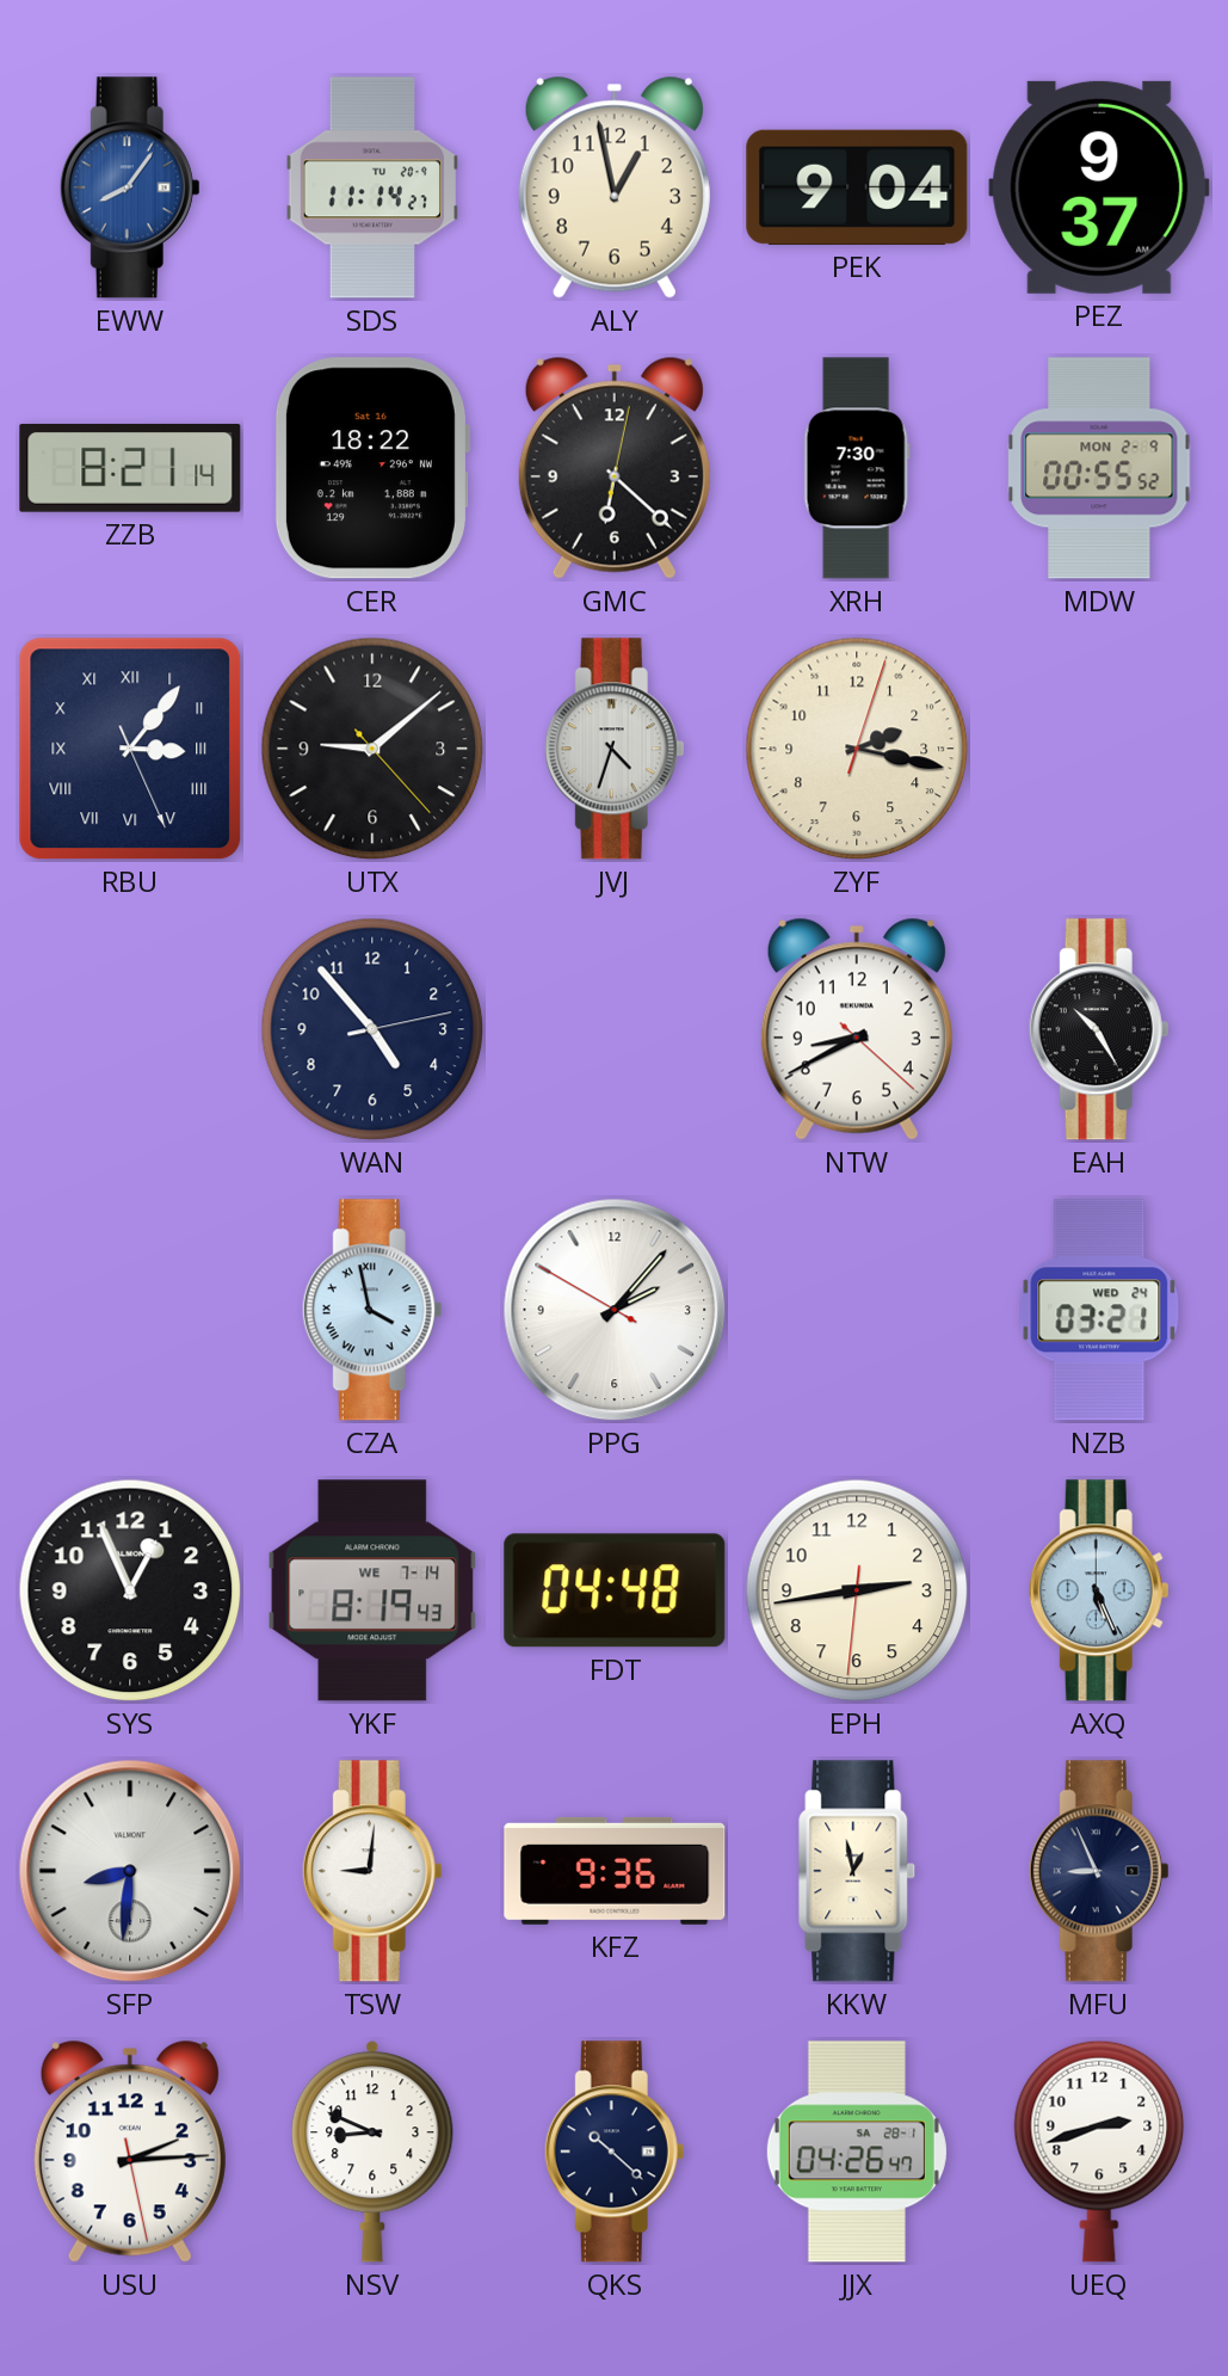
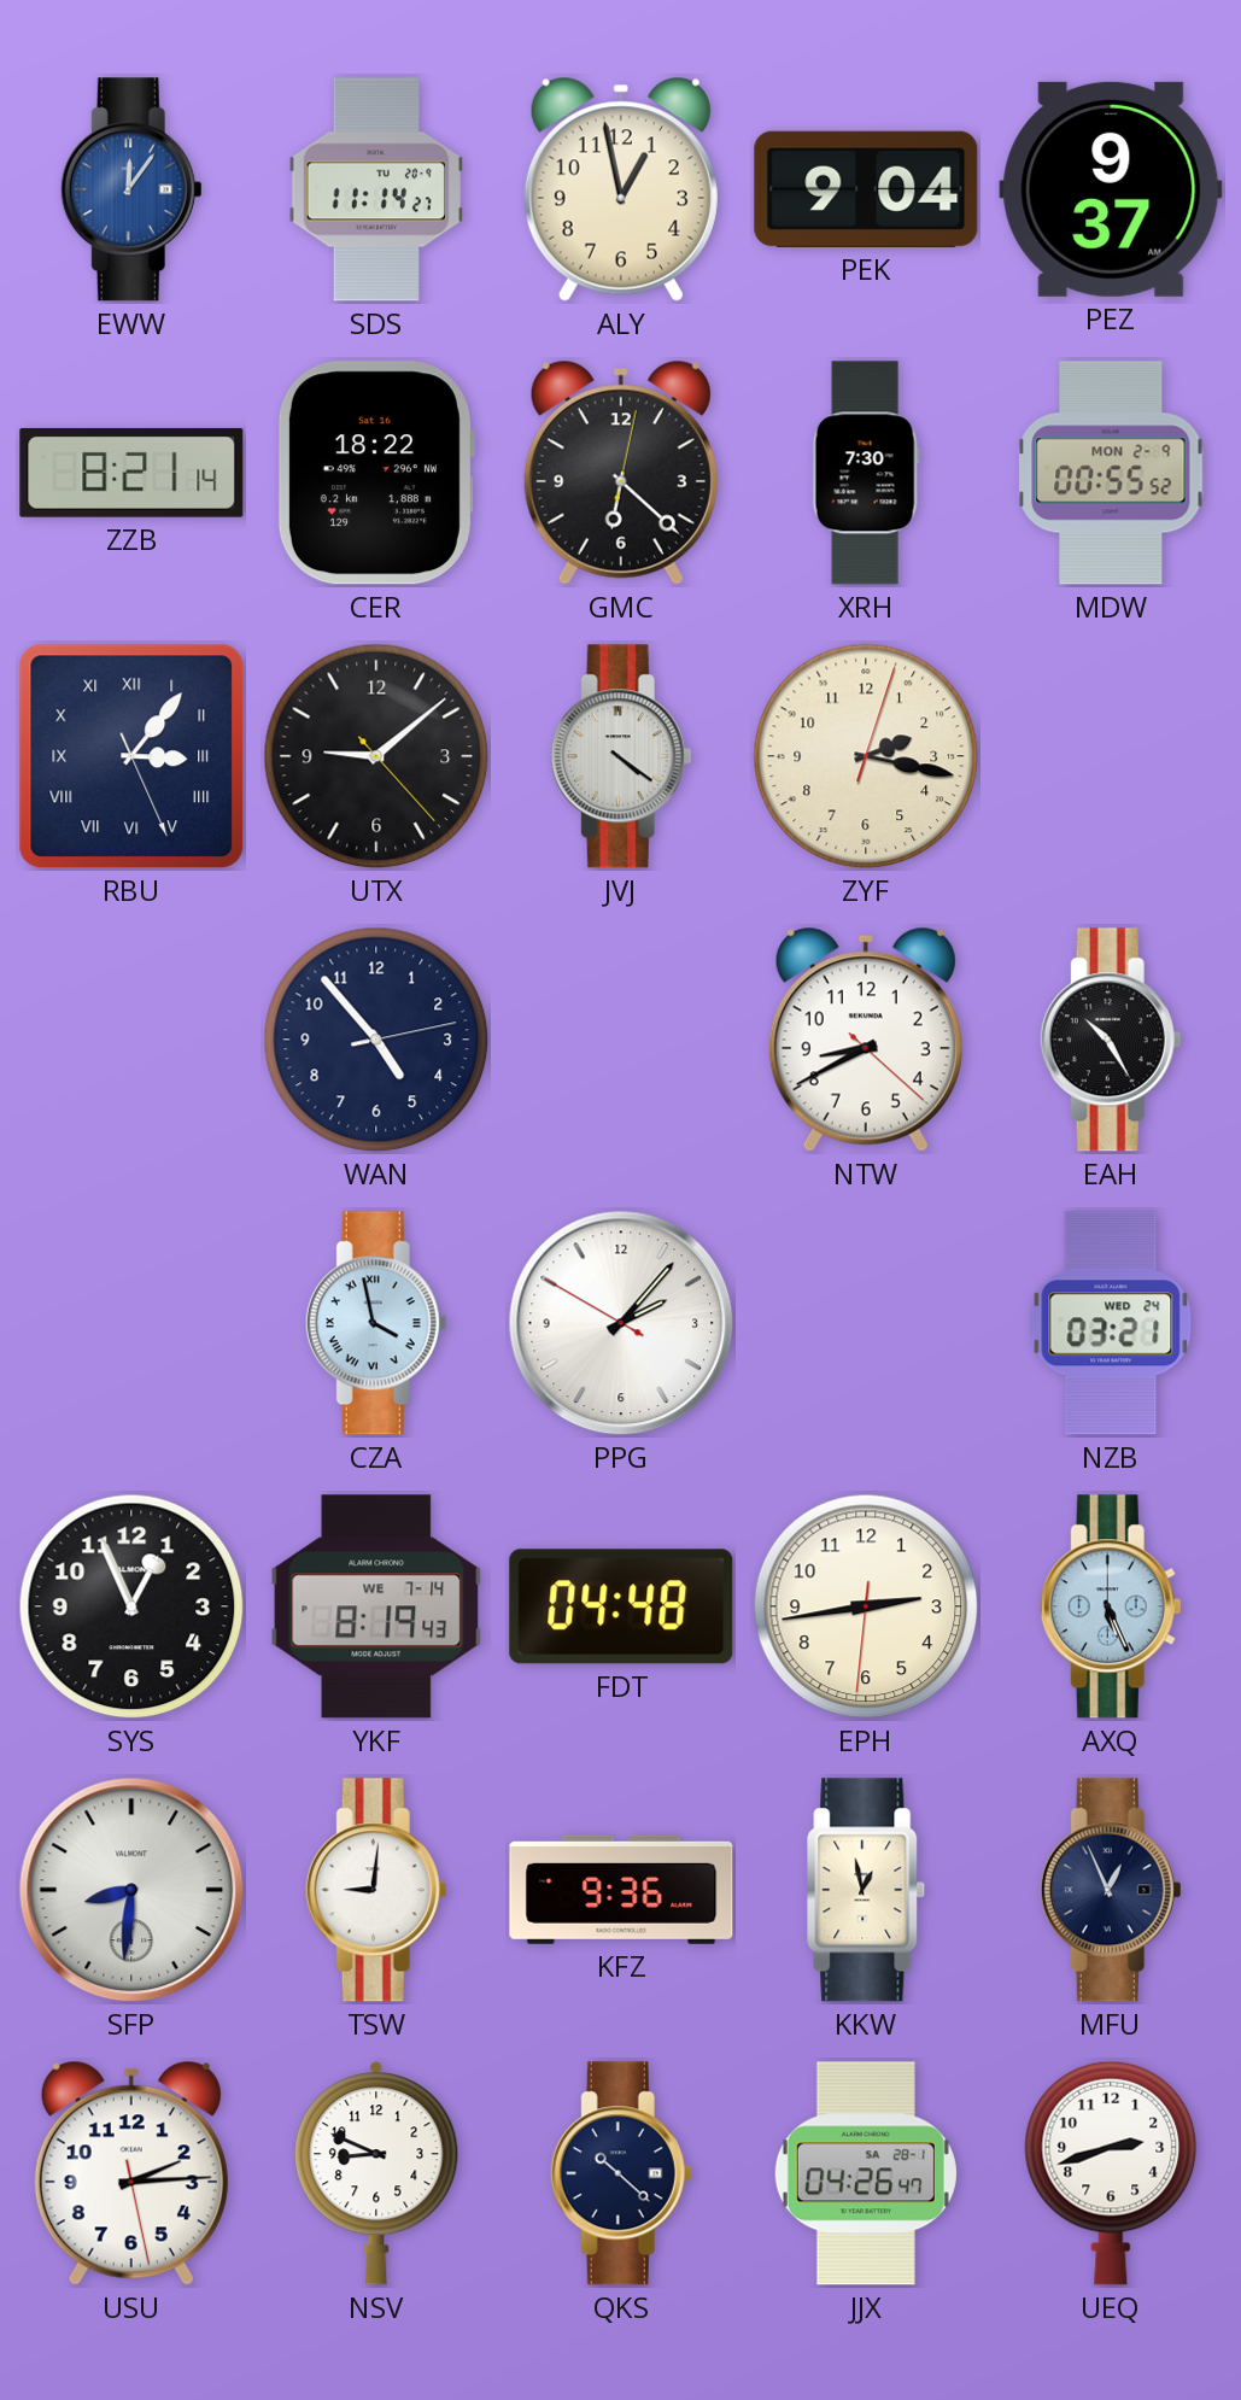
EWW: 8:06 -> 12:06 (131, 189)
JVJ: 4:33 -> 4:21 (621, 756)
MFU: 8:56 -> 12:56 (1111, 1890)
